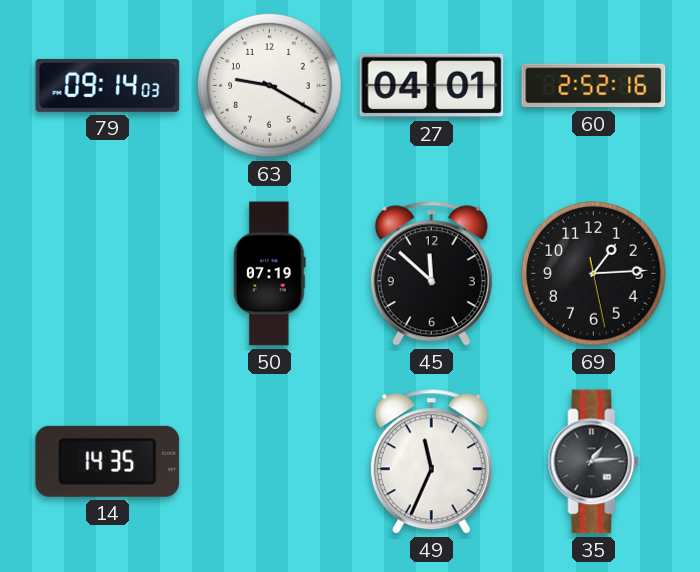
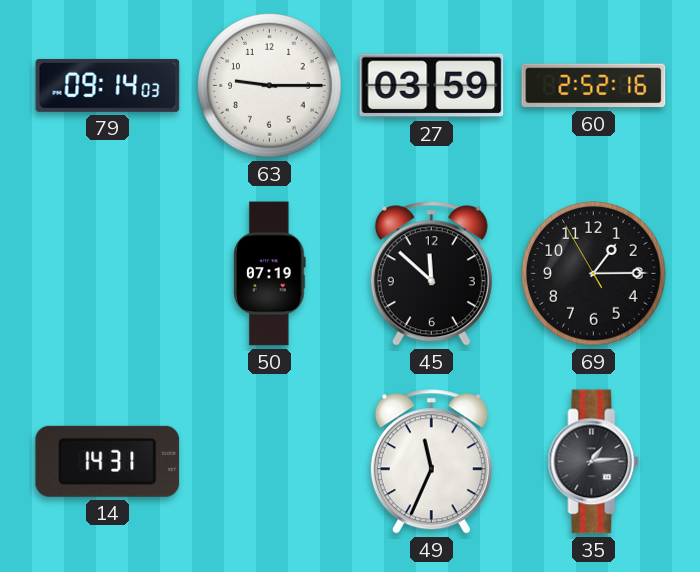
63: 9:20 -> 9:15 (270, 86)
27: 04:01 -> 03:59 (432, 86)
69: 1:14:28 -> 1:14:55 (594, 274)
14: 14:35 -> 14:31 (108, 461)
